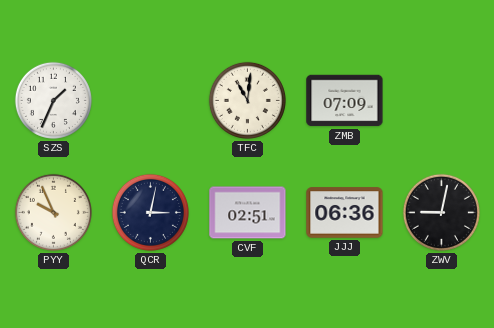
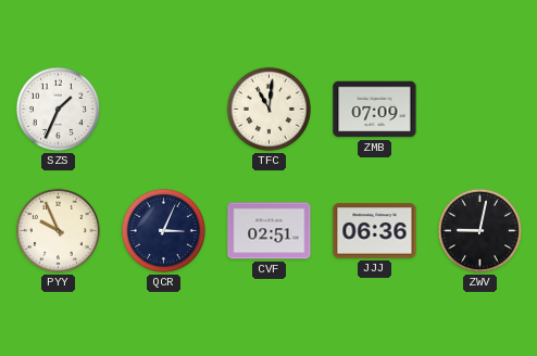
QCR: 3:02 -> 3:04 (163, 230)
